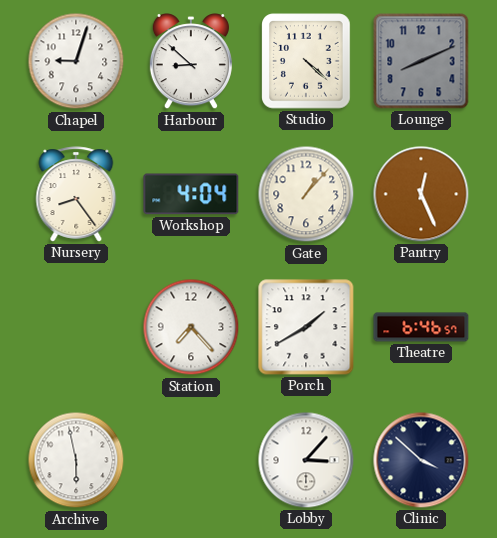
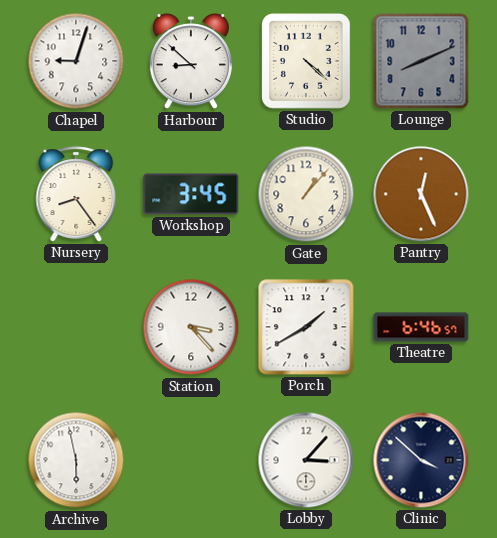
Workshop: 4:04 -> 3:45 (191, 194)
Station: 7:23 -> 3:23 (191, 327)
